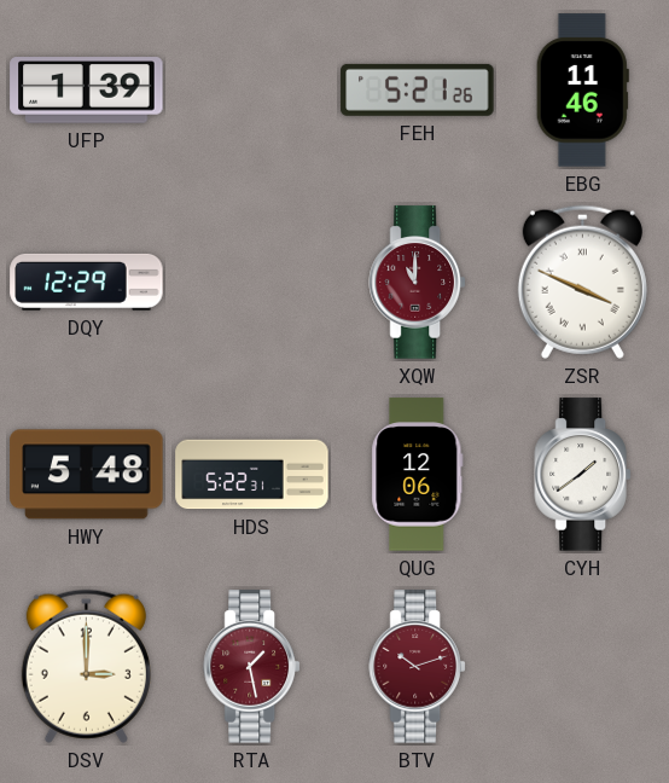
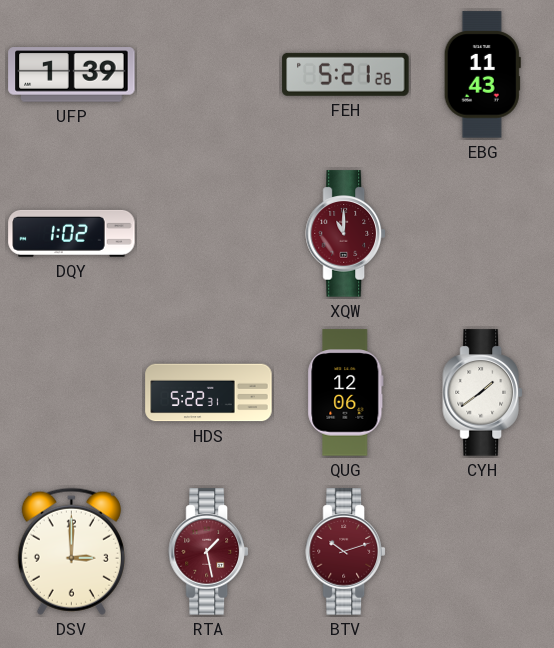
EBG: 11:46 -> 11:43 (482, 75)
DQY: 12:29 -> 1:02 (72, 233)
ZSR: 3:49 -> none (582, 282)
HWY: 5:48 -> none (87, 475)
